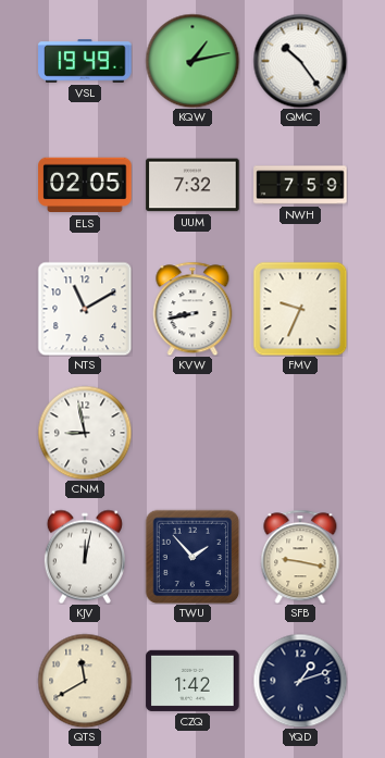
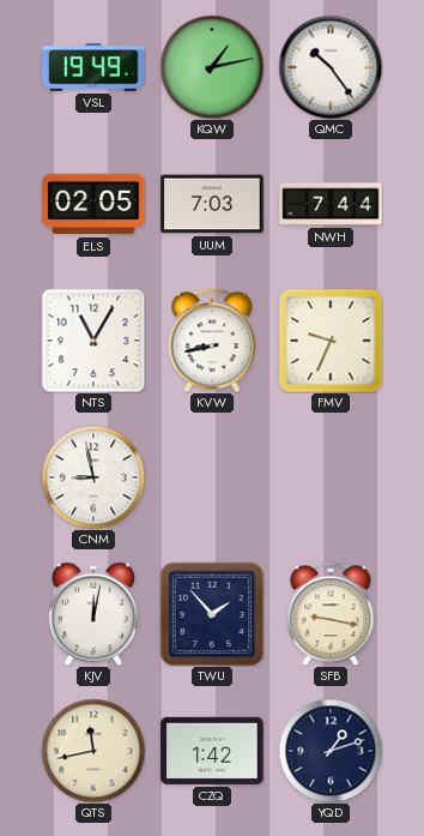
UUM: 7:32 -> 7:03 (212, 204)
NWH: 7:59 -> 7:44 (331, 204)
NTS: 11:10 -> 11:05 (93, 341)
QTS: 11:40 -> 11:43 (93, 751)
